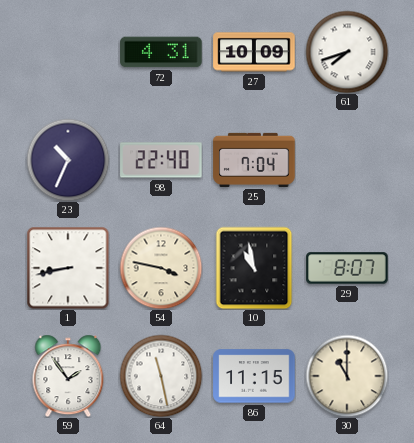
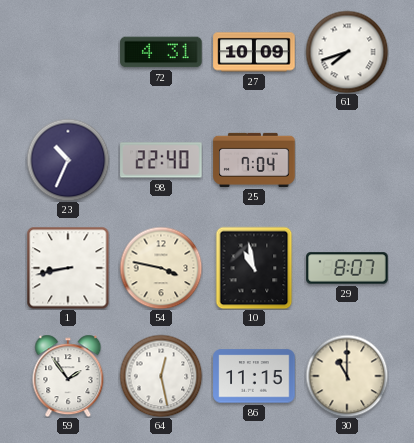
64: 11:28 -> 12:28 (161, 376)
